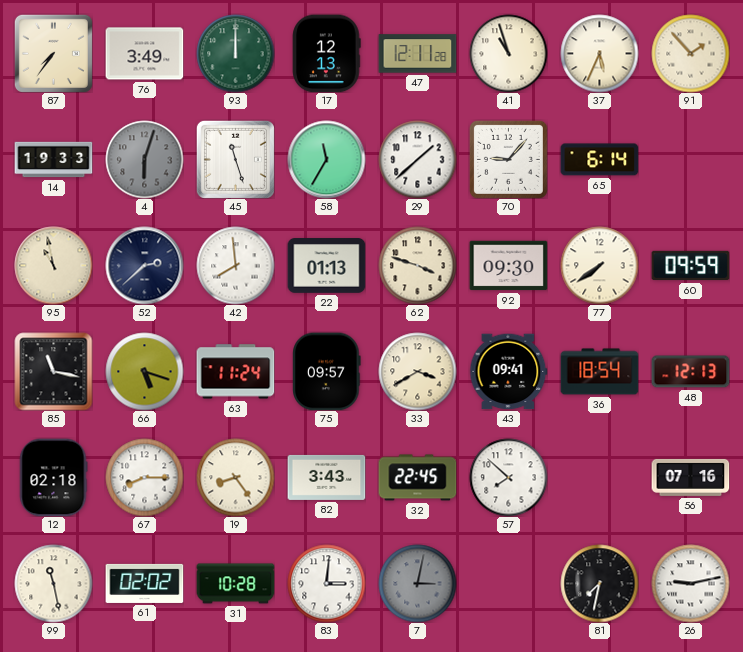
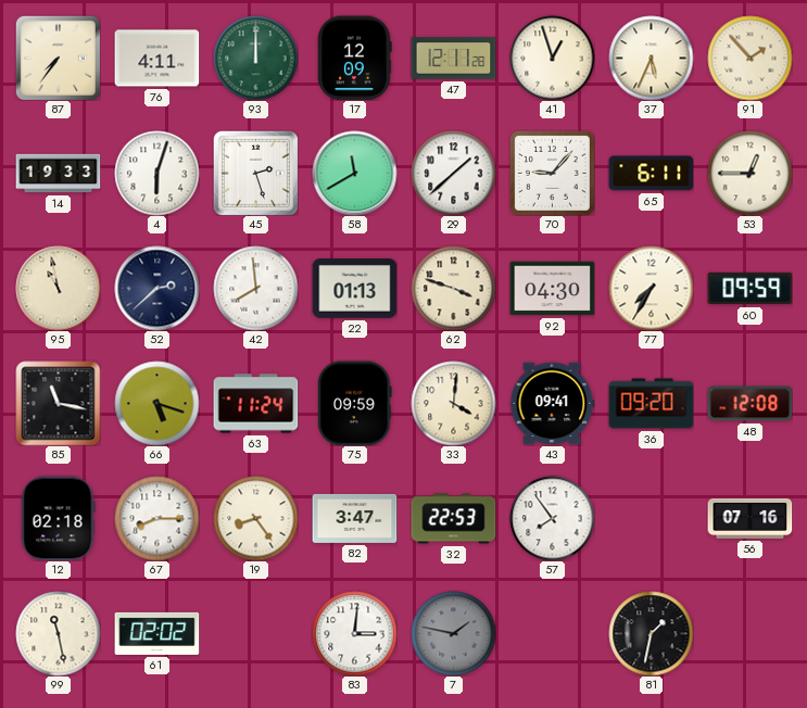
76: 3:49 -> 4:11 (156, 59)
17: 12:13 -> 12:09 (355, 58)
41: 10:57 -> 12:57 (552, 58)
4 dial: grey -> white (156, 173)
45: 11:27 -> 2:27 (255, 173)
58: 11:35 -> 11:40 (354, 173)
65: 6:14 -> 6:11 (651, 174)
53: none -> 12:45 (749, 173)
92: 09:30 -> 04:30 (552, 289)
77: 7:39 -> 7:35 (651, 288)
75: 09:57 -> 09:59 (355, 403)
33: 3:40 -> 4:01 (453, 403)
36: 18:54 -> 09:20 (651, 404)
48: 12:13 -> 12:08 (749, 404)
82: 3:43 -> 3:47 (354, 518)
32: 22:45 -> 22:53 (453, 519)
57: 7:52 -> 7:54 (552, 518)
31: 10:28 -> none (235, 584)
7: 3:02 -> 1:47 (453, 633)
81: 7:32 -> 1:32 (651, 633)
26: 9:13 -> none (690, 583)
